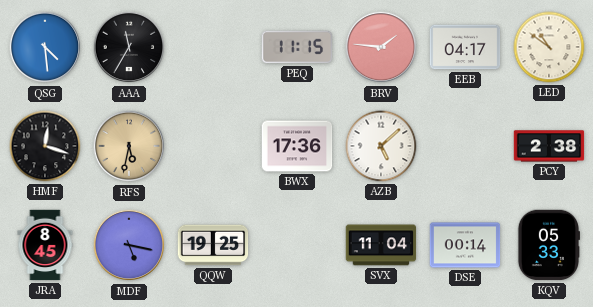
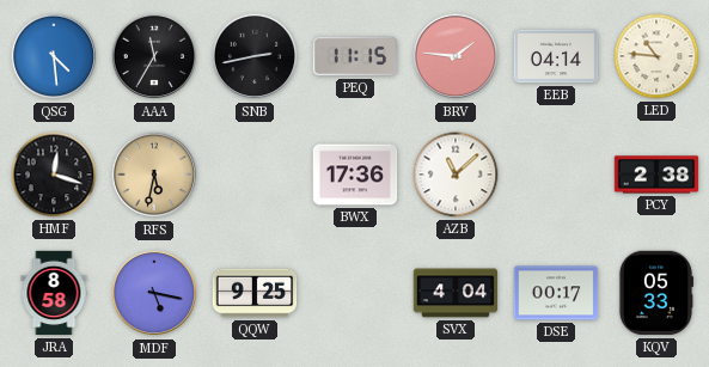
SNB: none -> 2:43 (255, 56)
EEB: 04:17 -> 04:14 (556, 56)
LED: 10:51 -> 10:46 (656, 56)
AZB: 5:08 -> 11:08 (456, 175)
JRA: 8:45 -> 8:58 (54, 293)
QQW: 19:25 -> 9:25 (255, 293)
SVX: 11:04 -> 4:04 (456, 293)
DSE: 00:14 -> 00:17 (556, 293)
